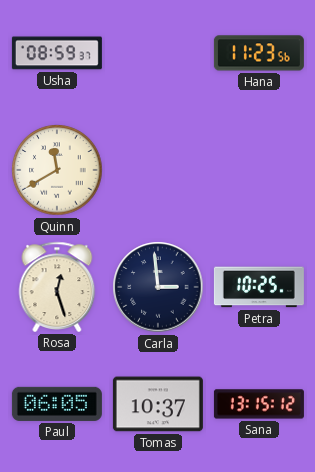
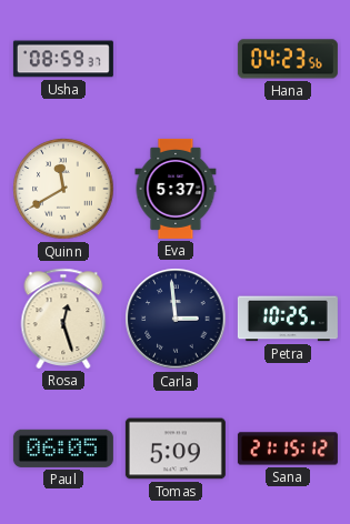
Hana: 11:23 -> 04:23 (288, 59)
Eva: none -> 5:37 (176, 189)
Tomas: 10:37 -> 5:09 (176, 449)
Sana: 13:15 -> 21:15 (288, 449)
